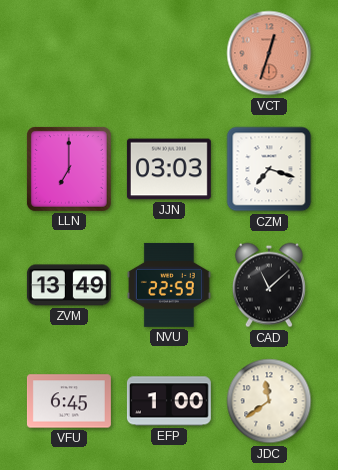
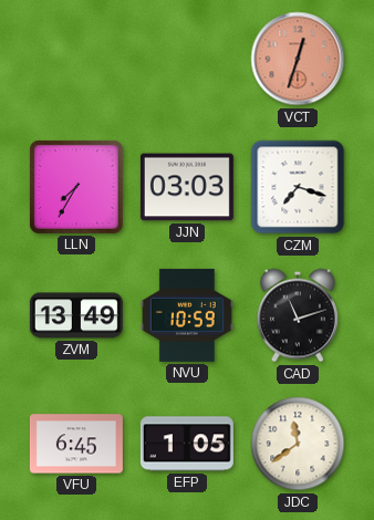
LLN: 7:00 -> 7:35 (76, 187)
NVU: 22:59 -> 10:59 (187, 315)
CAD: 11:08 -> 11:12 (298, 315)
EFP: 1:00 -> 1:05 (187, 444)
